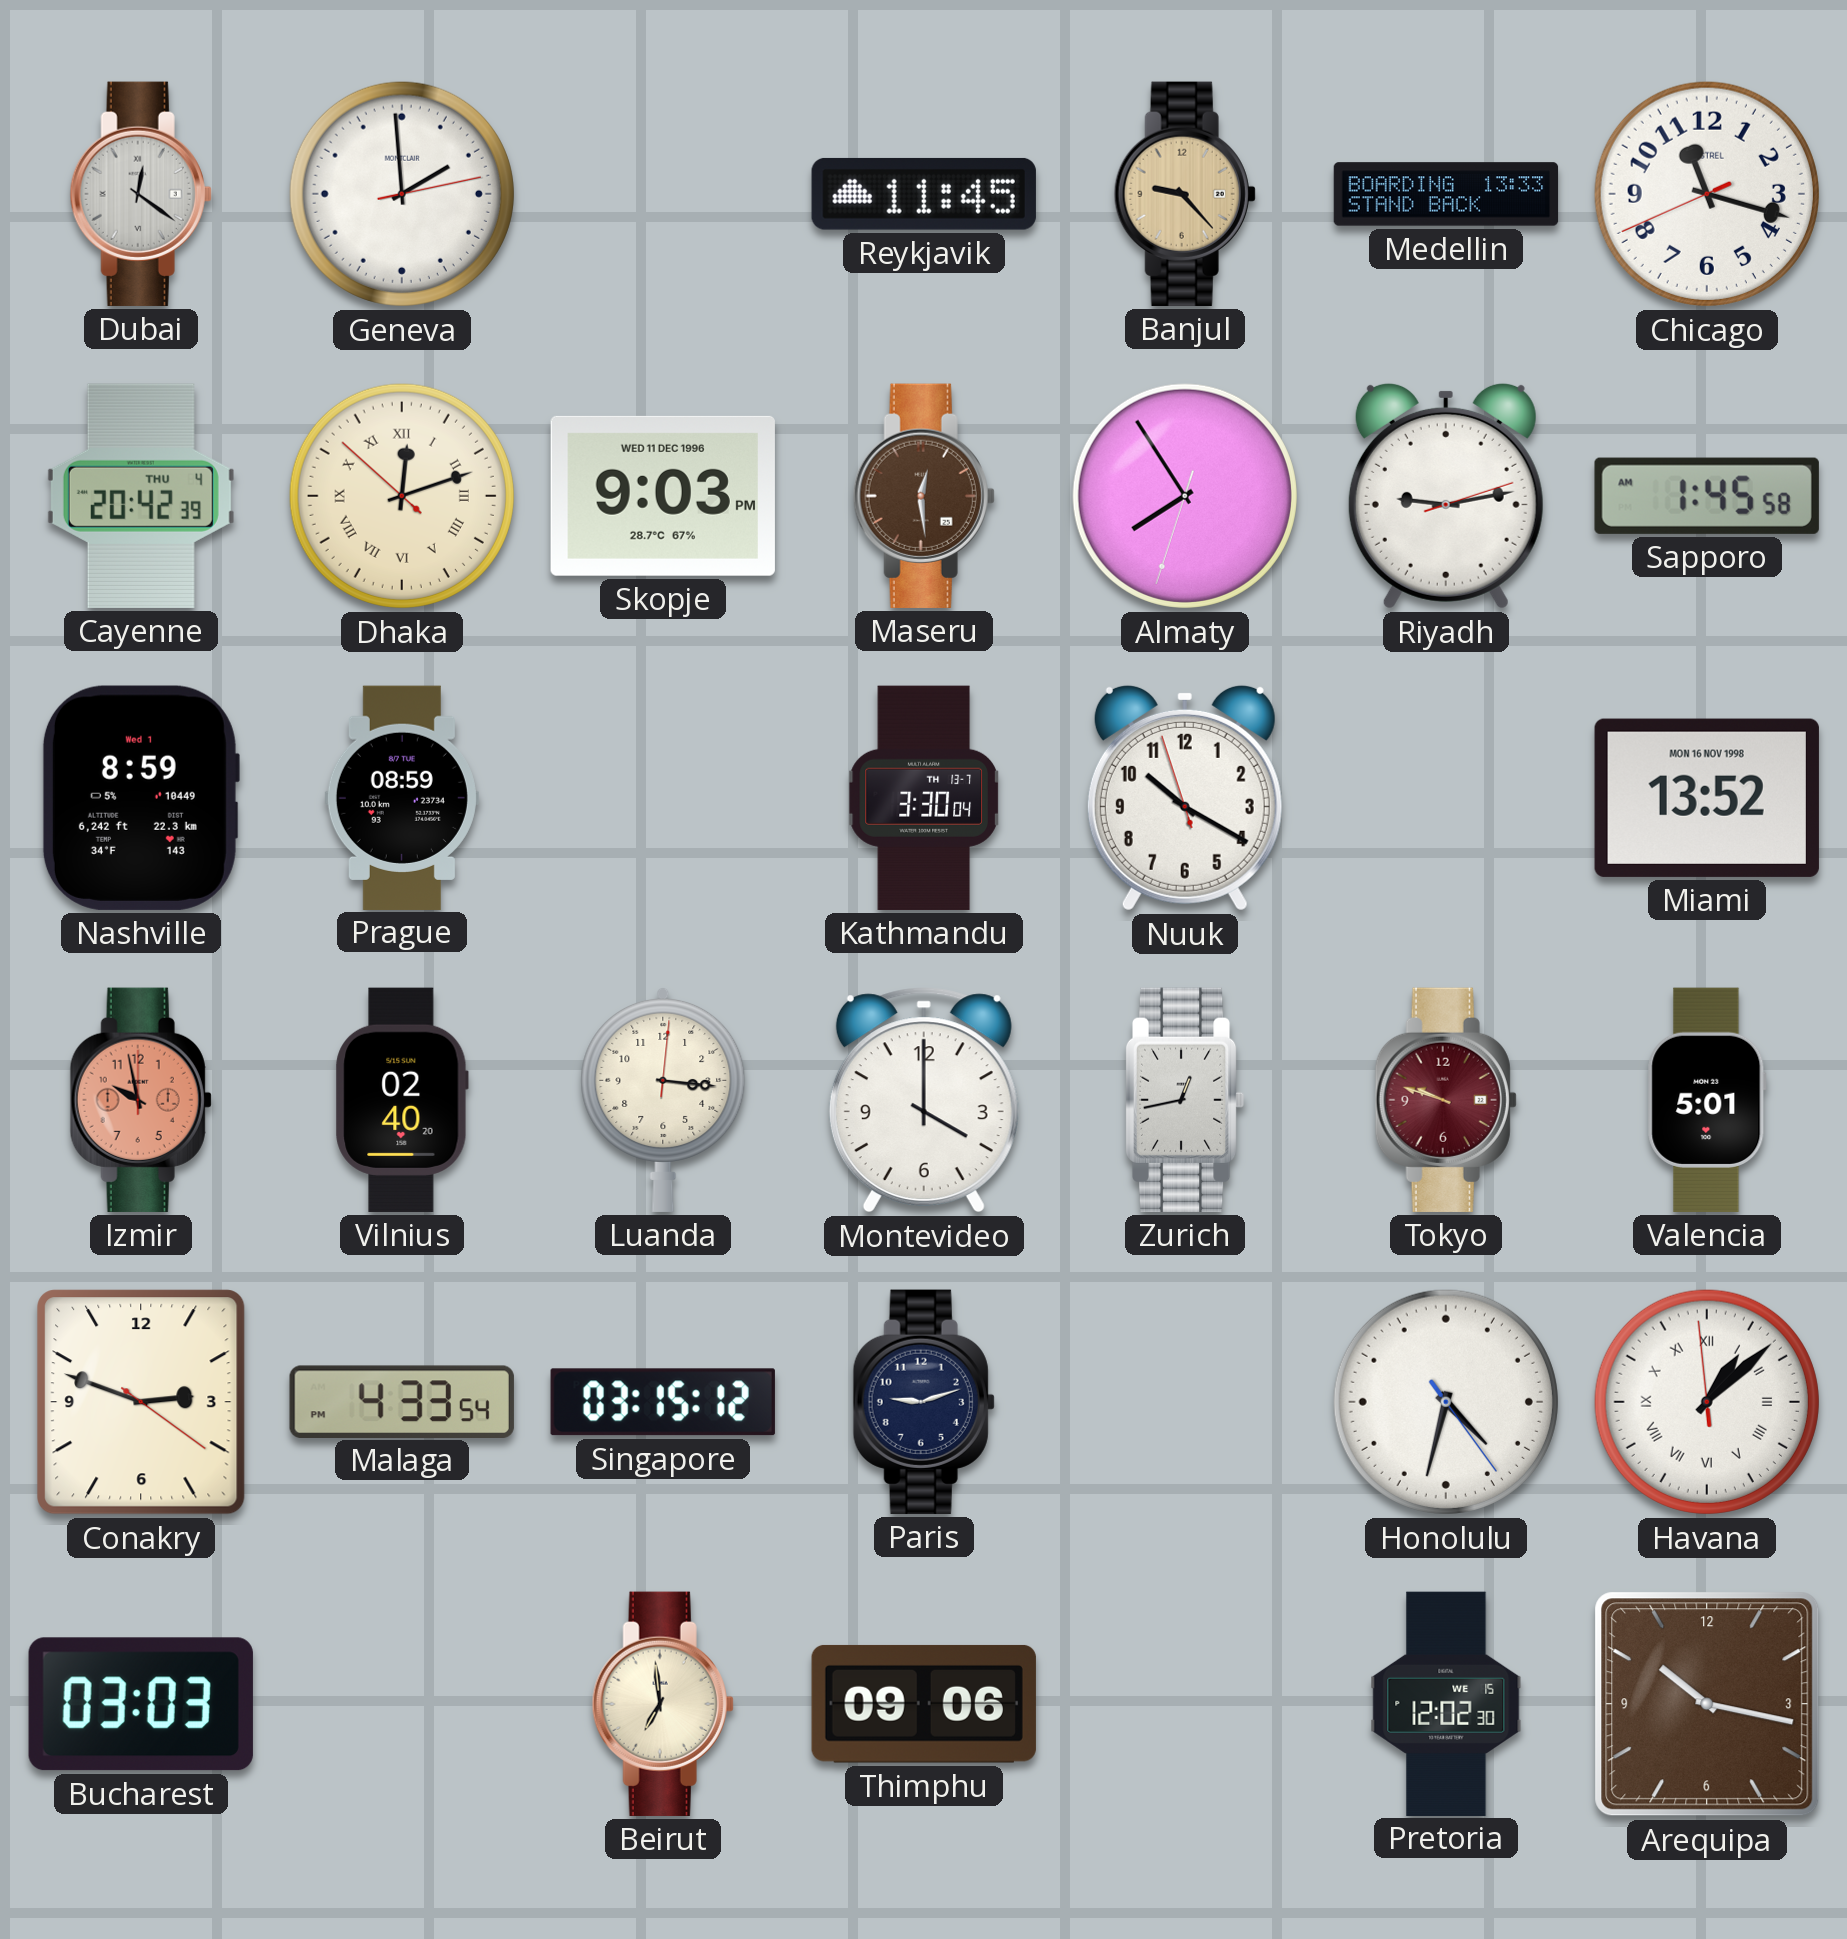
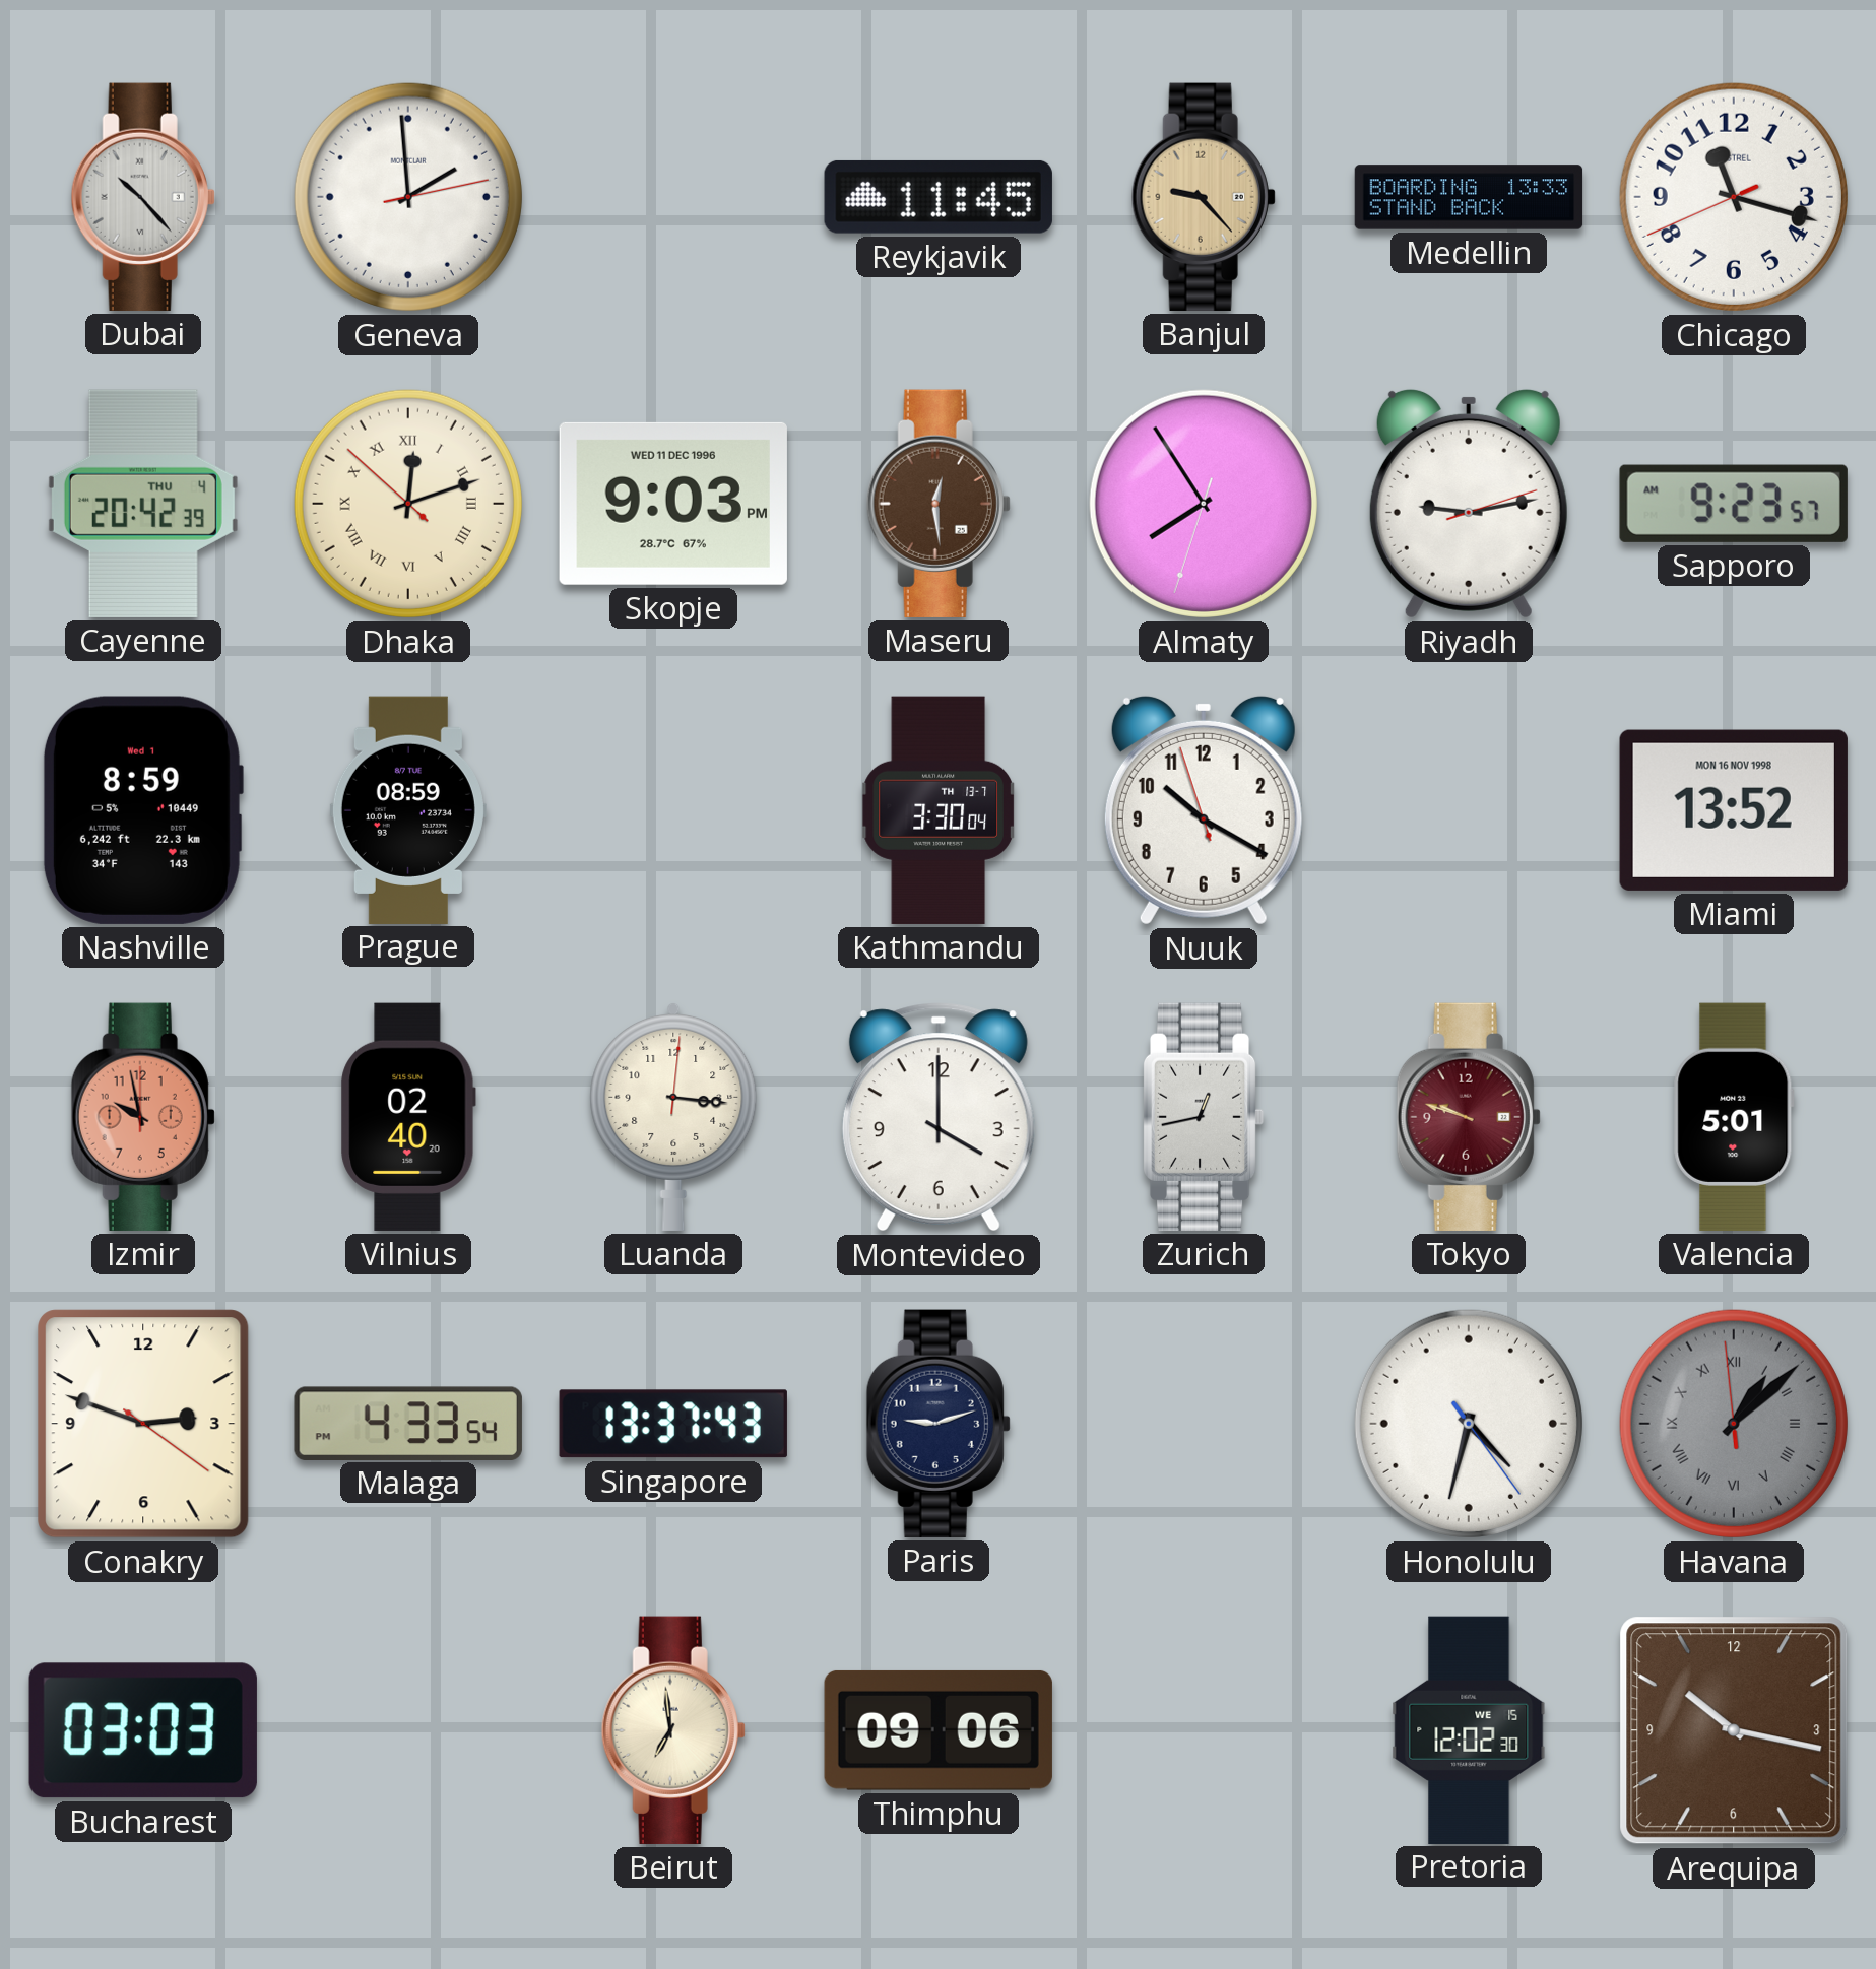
Dubai: 12:21 -> 10:23 (143, 197)
Sapporo: 1:45 -> 9:23 (1734, 504)
Singapore: 03:15 -> 13:37 (673, 1424)
Havana dial: white -> grey (1734, 1424)
